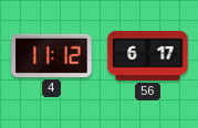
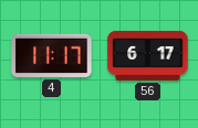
4: 11:12 -> 11:17 (52, 55)
